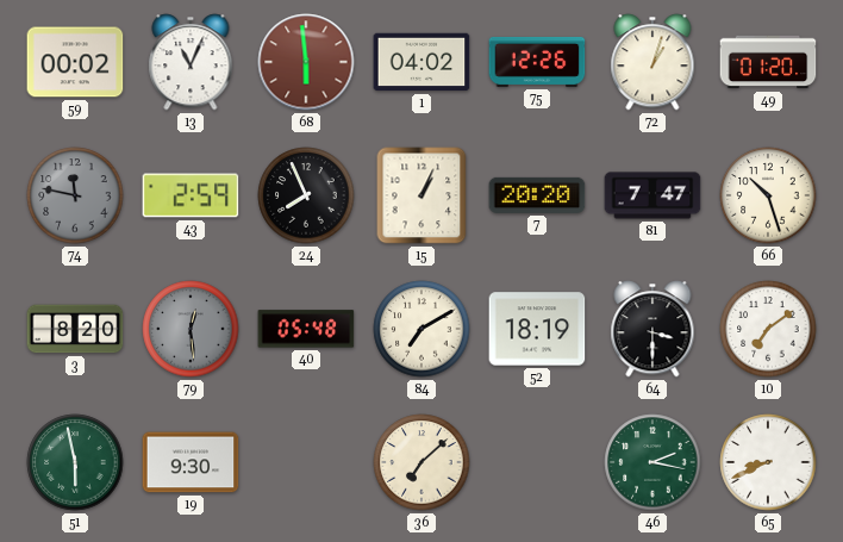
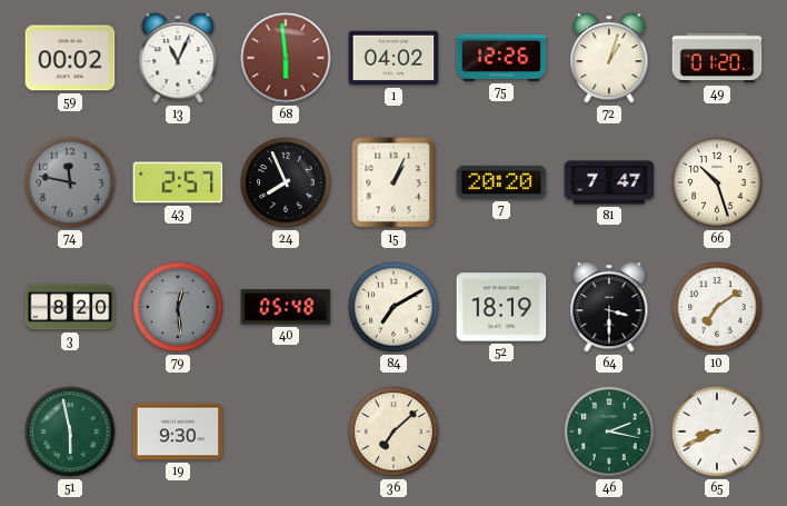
43: 2:59 -> 2:57 (178, 182)
